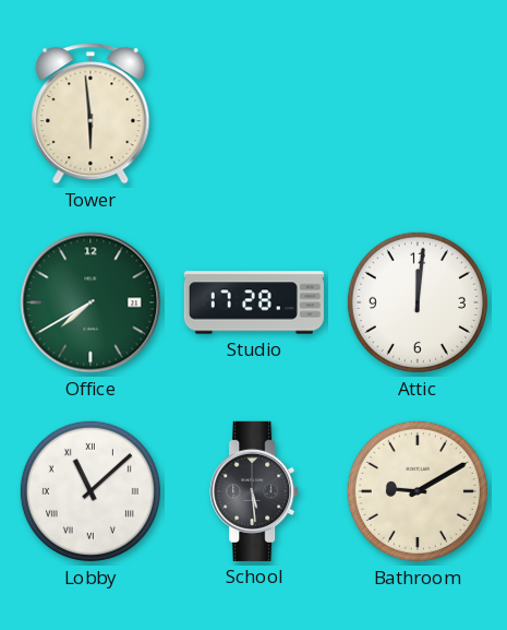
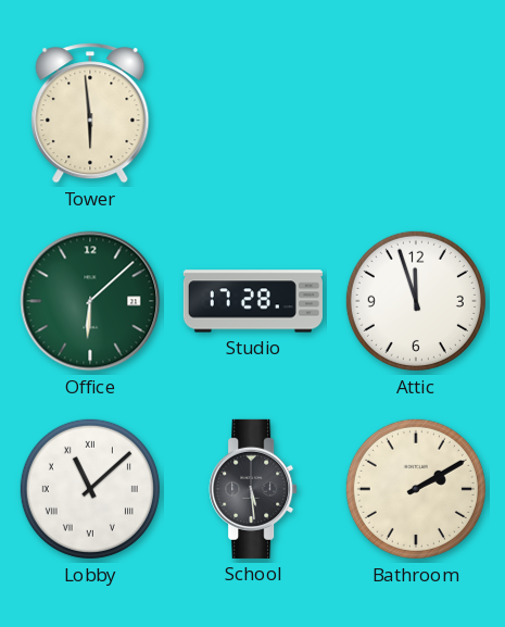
Office: 7:40 -> 6:08 (90, 301)
Attic: 12:01 -> 11:57 (416, 301)
Bathroom: 9:10 -> 2:10 (416, 489)
